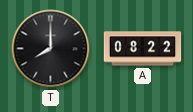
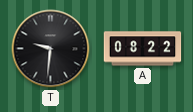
T: 8:00 -> 9:31 (51, 49)
